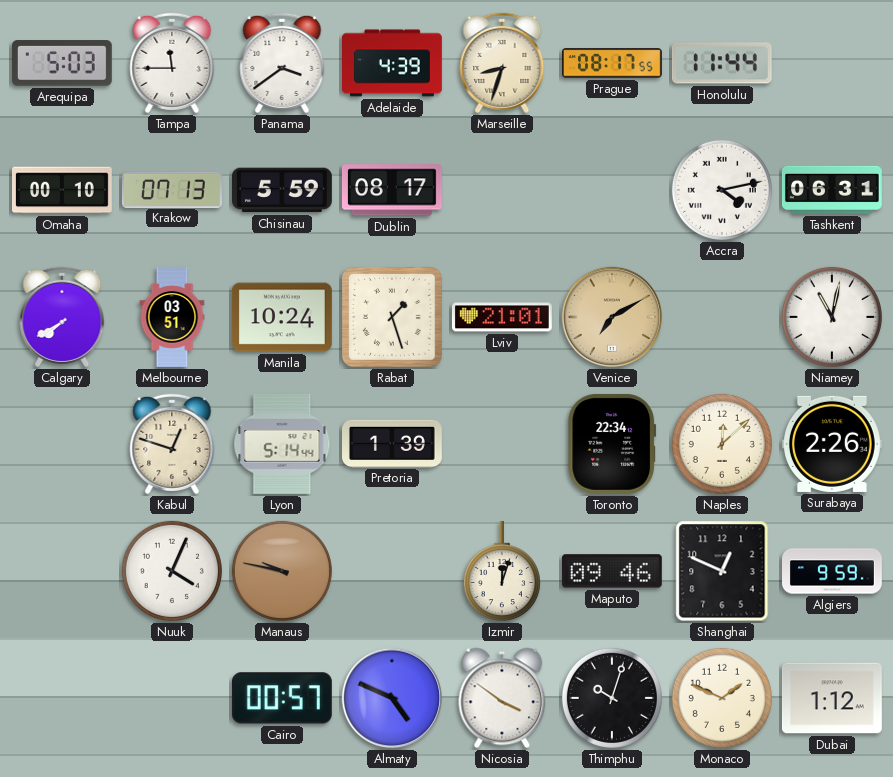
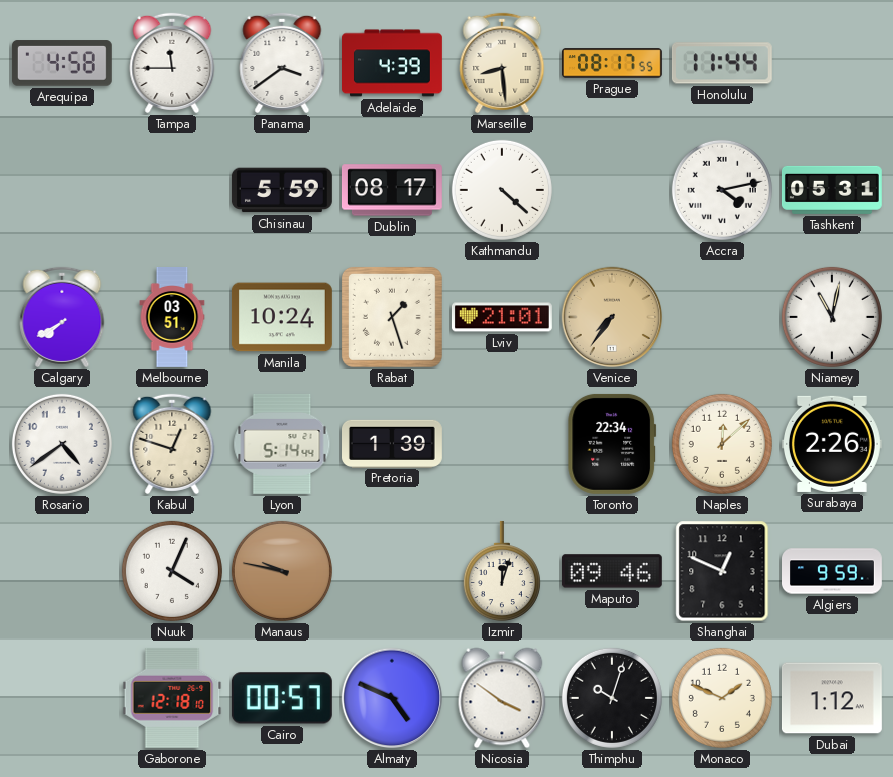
Arequipa: 5:03 -> 4:58 (62, 63)
Marseille: 8:33 -> 8:29 (502, 63)
Omaha: 00:10 -> none (63, 190)
Krakow: 07:13 -> none (172, 189)
Kathmandu: none -> 4:22 (502, 190)
Tashkent: 06:31 -> 05:31 (832, 190)
Venice: 7:10 -> 7:36 (612, 317)
Rosario: none -> 4:39 (62, 444)
Gaborone: none -> 12:18 (172, 698)
